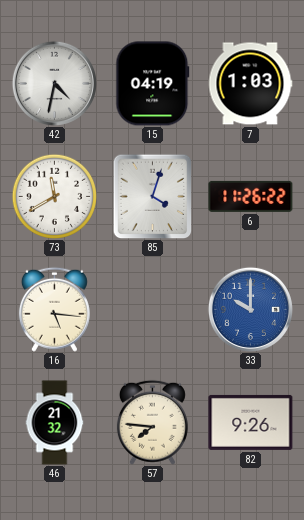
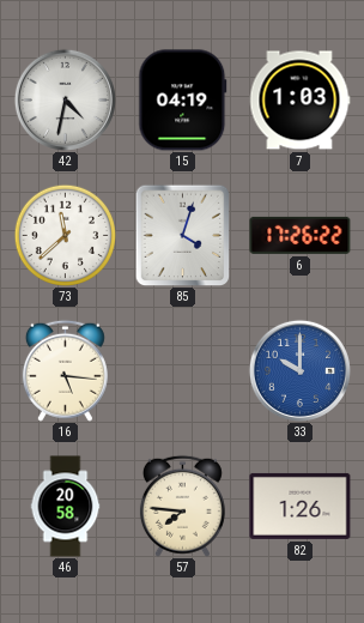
73: 11:40 -> 11:38 (65, 235)
6: 11:26 -> 17:26 (301, 235)
46: 21:32 -> 20:58 (66, 507)
82: 9:26 -> 1:26 (301, 506)
